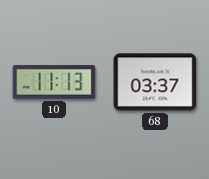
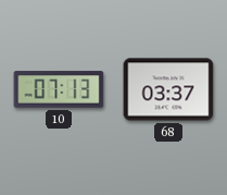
10: 11:13 -> 07:13 (59, 89)
